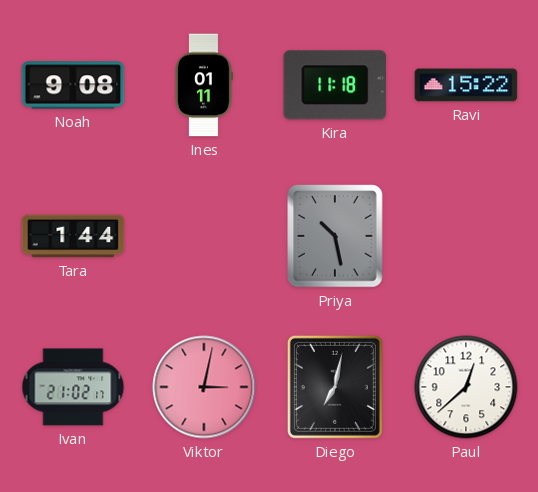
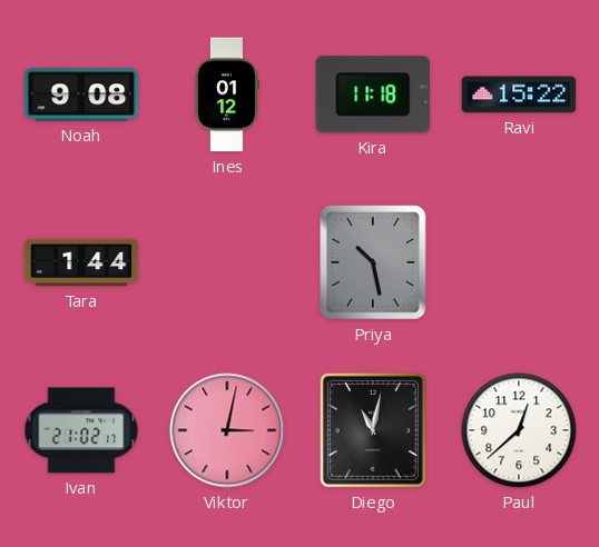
Ines: 01:11 -> 01:12 (227, 95)
Diego: 7:02 -> 11:02 (373, 430)
